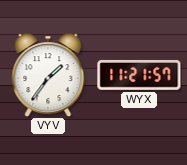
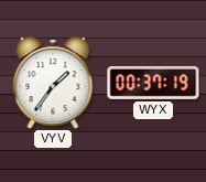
WYX: 11:21 -> 00:37 (153, 83)
